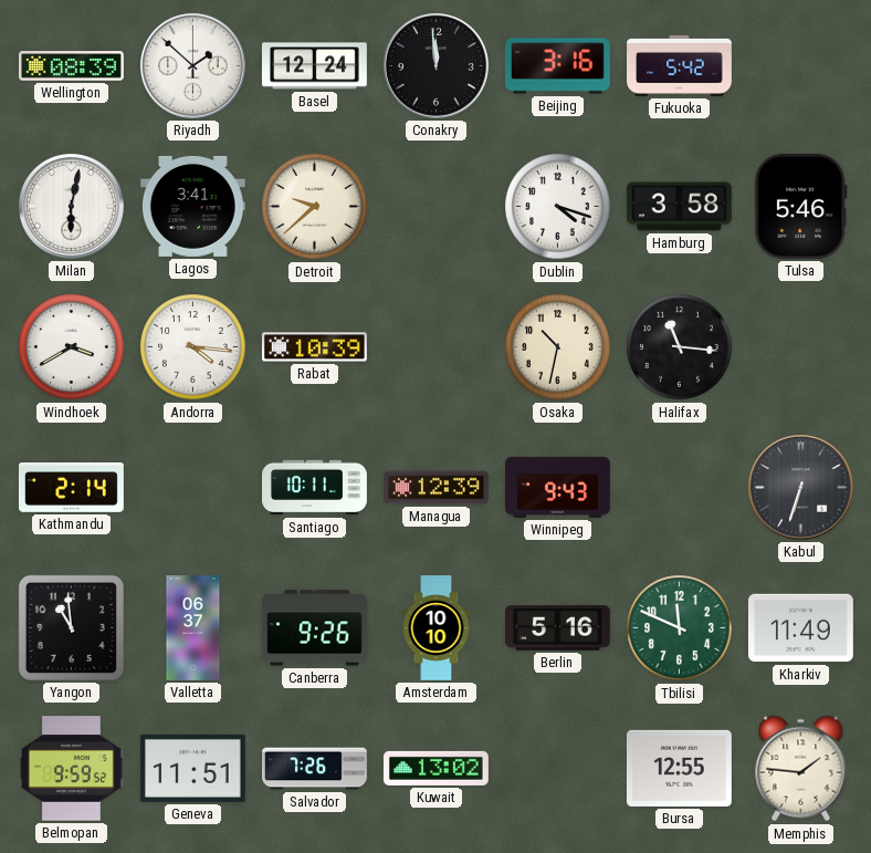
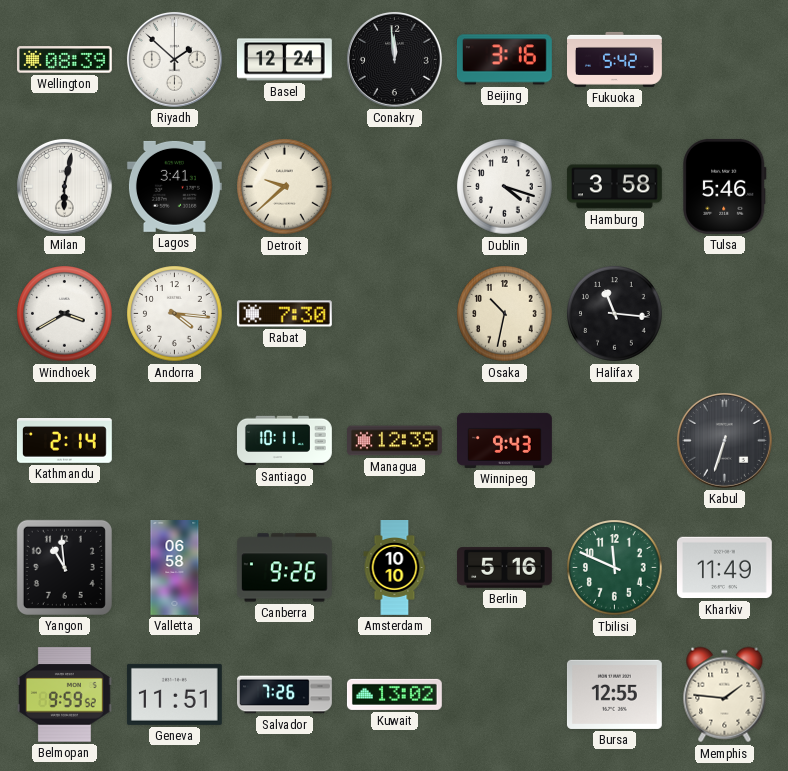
Rabat: 10:39 -> 7:30 (284, 314)
Valletta: 06:37 -> 06:58 (175, 568)
